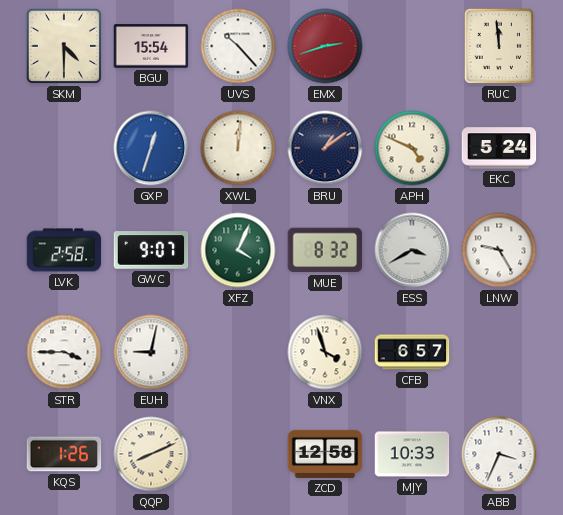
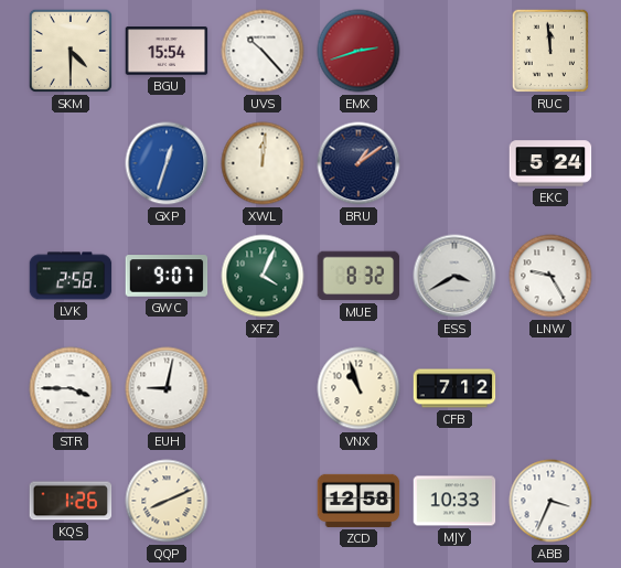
APH: 4:49 -> none (412, 148)
VNX: 3:57 -> 10:57 (358, 388)
CFB: 6:57 -> 7:12 (454, 388)
